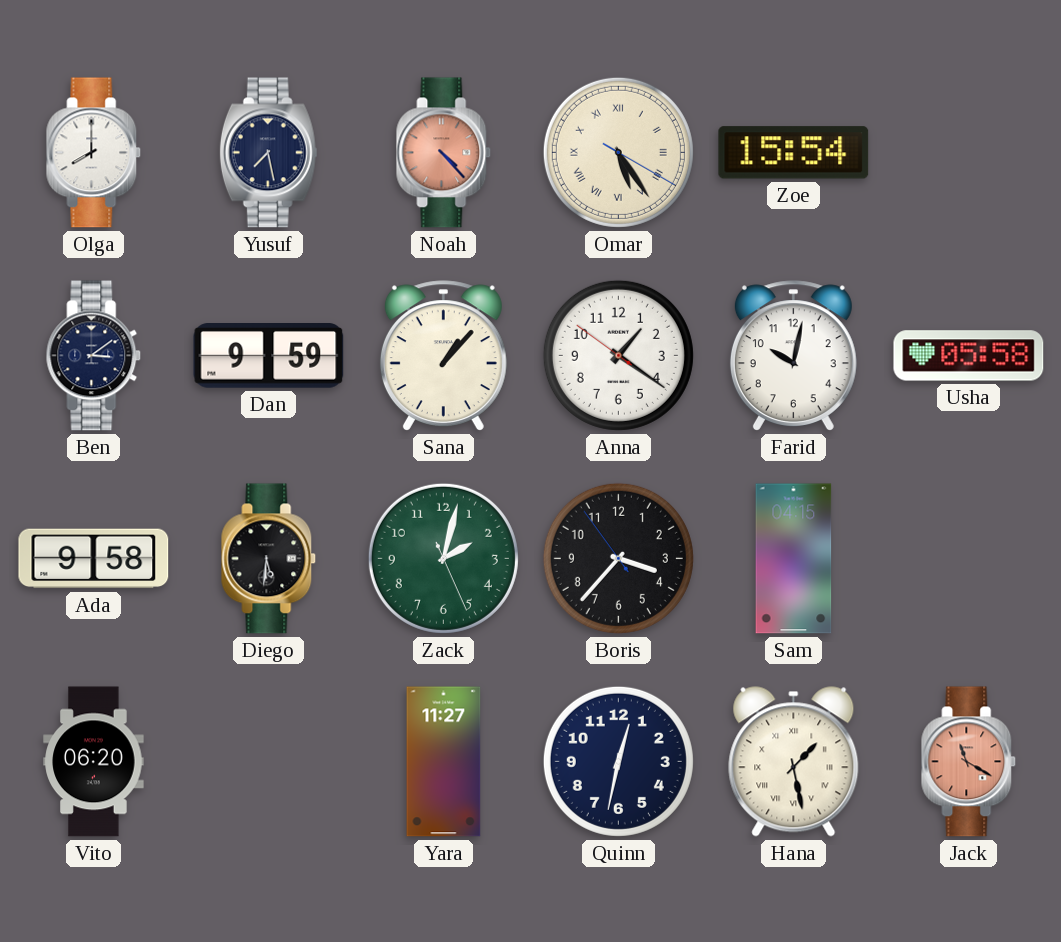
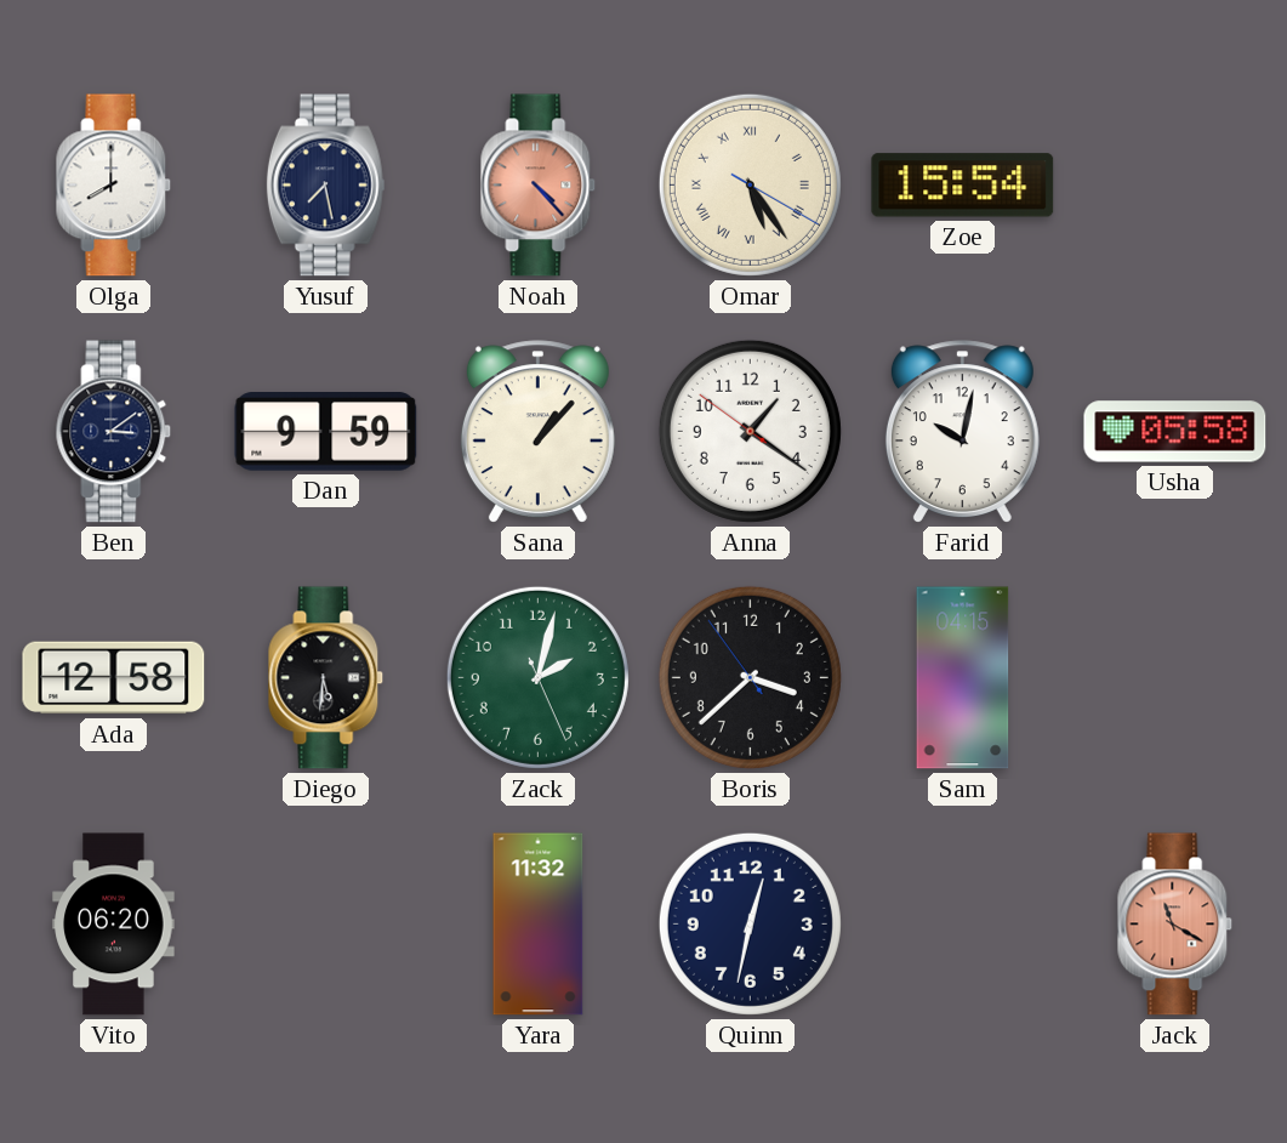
Ada: 9:58 -> 12:58 (114, 678)
Boris: 3:36 -> 3:37 (750, 677)
Yara: 11:27 -> 11:32 (539, 925)
Hana: 1:28 -> none (794, 762)
